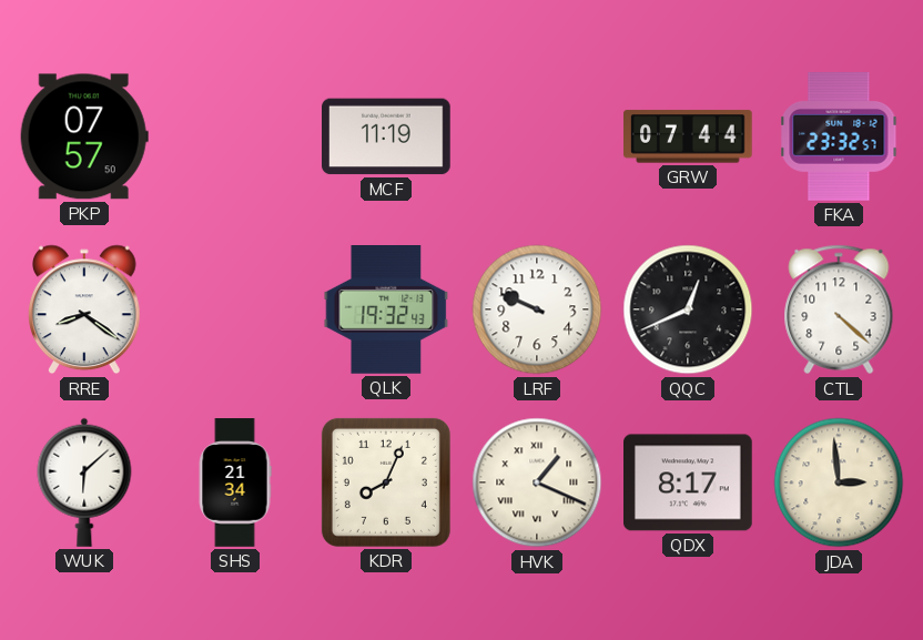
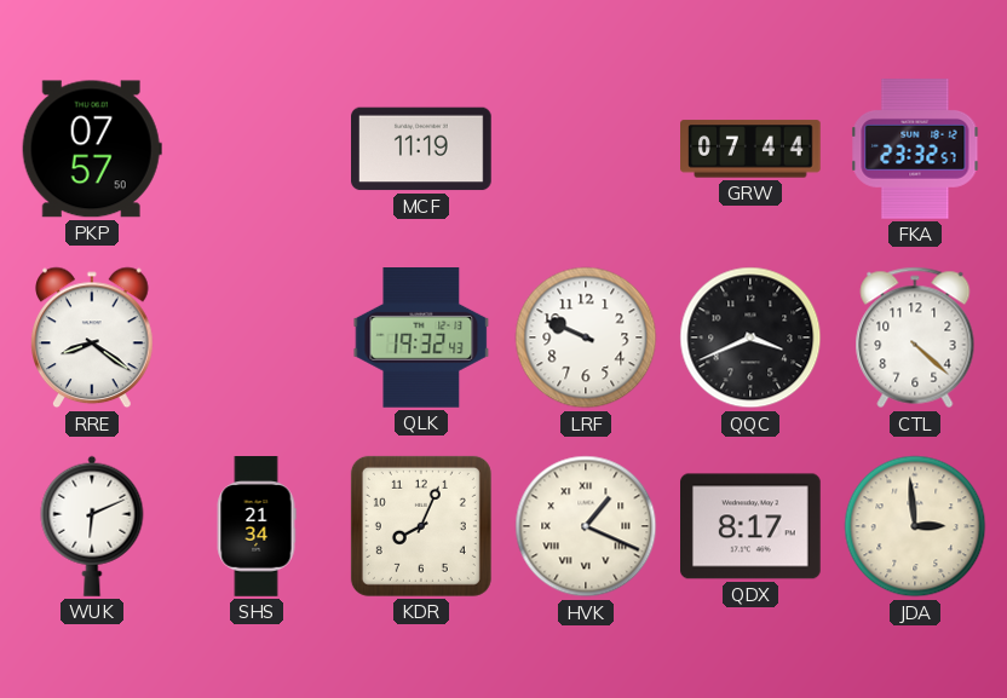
QQC: 12:41 -> 3:41 (750, 338)
WUK: 6:08 -> 6:11 (92, 526)
